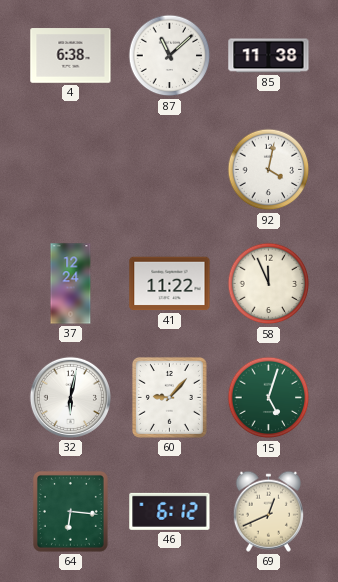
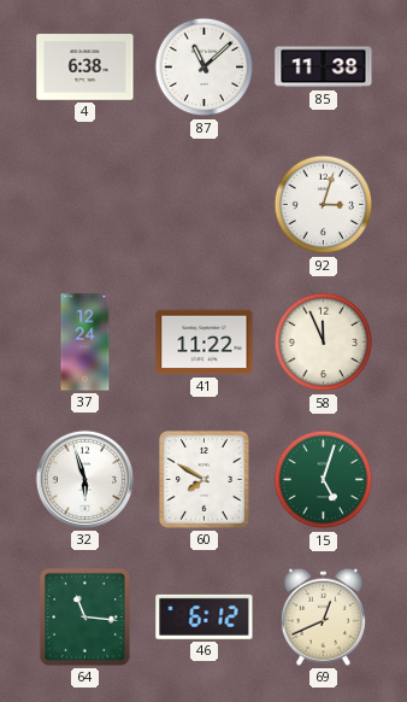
92: 4:02 -> 3:03 (324, 205)
32: 6:02 -> 5:57 (84, 479)
60: 9:07 -> 7:50 (203, 479)
64: 6:16 -> 11:16 (84, 616)
